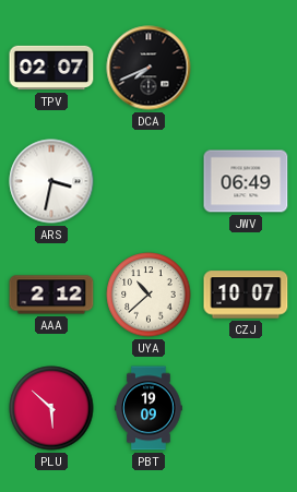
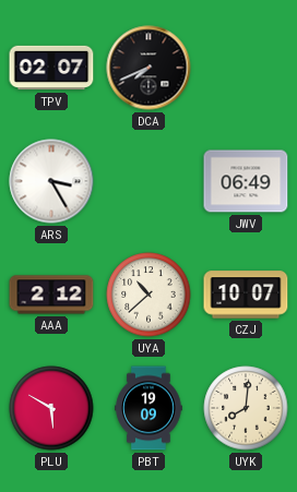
ARS: 3:32 -> 3:25 (51, 181)
PLU: 5:52 -> 5:50 (51, 408)
UYK: none -> 8:01 (246, 408)
